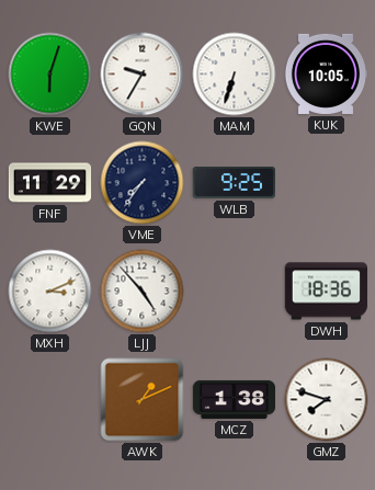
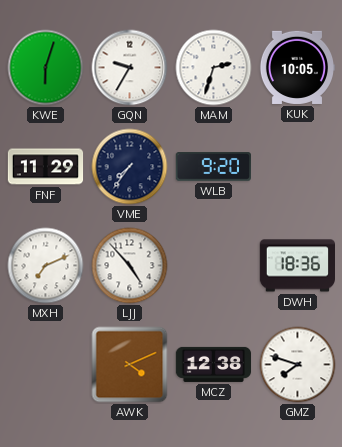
MAM: 6:33 -> 2:33 (214, 68)
WLB: 9:25 -> 9:20 (213, 167)
MXH: 3:11 -> 7:11 (46, 266)
AWK: 1:11 -> 4:11 (130, 365)
MCZ: 1:38 -> 12:38 (214, 364)
